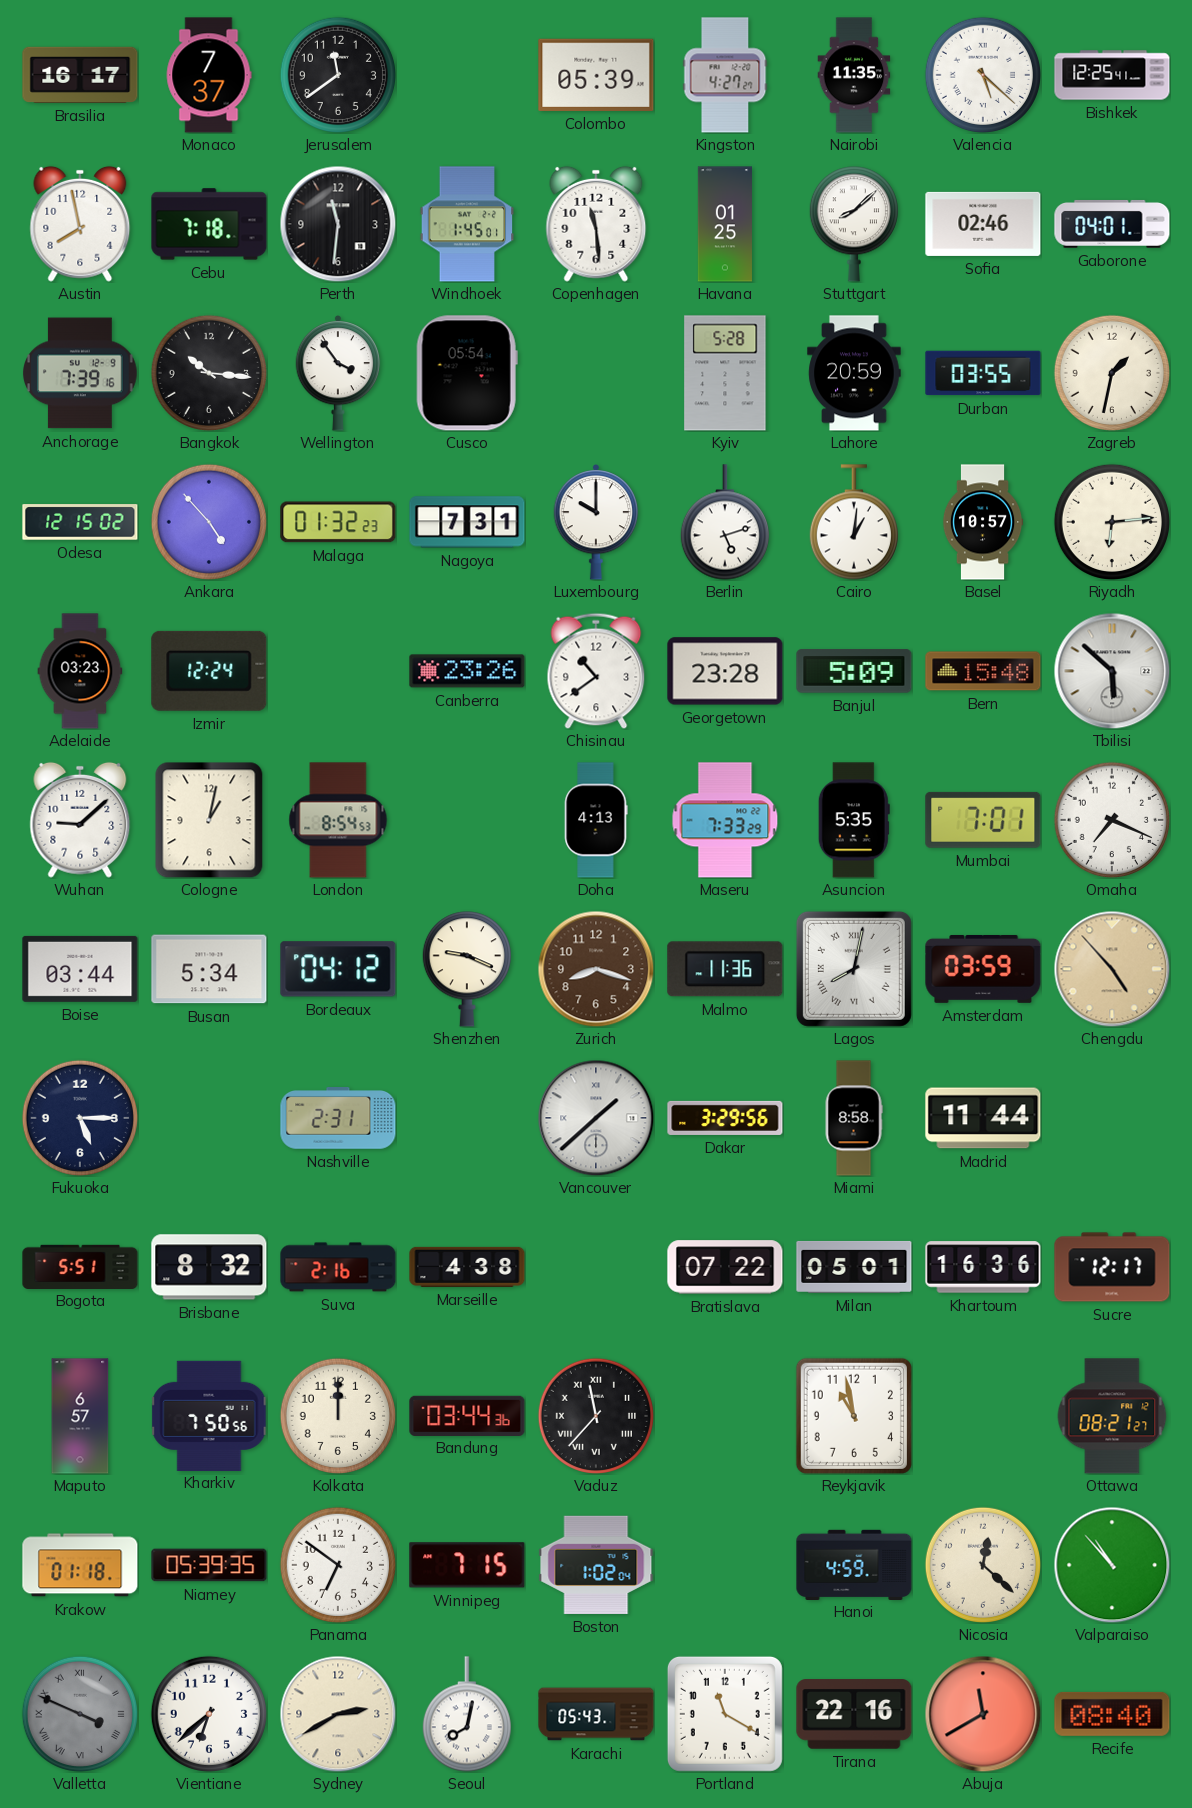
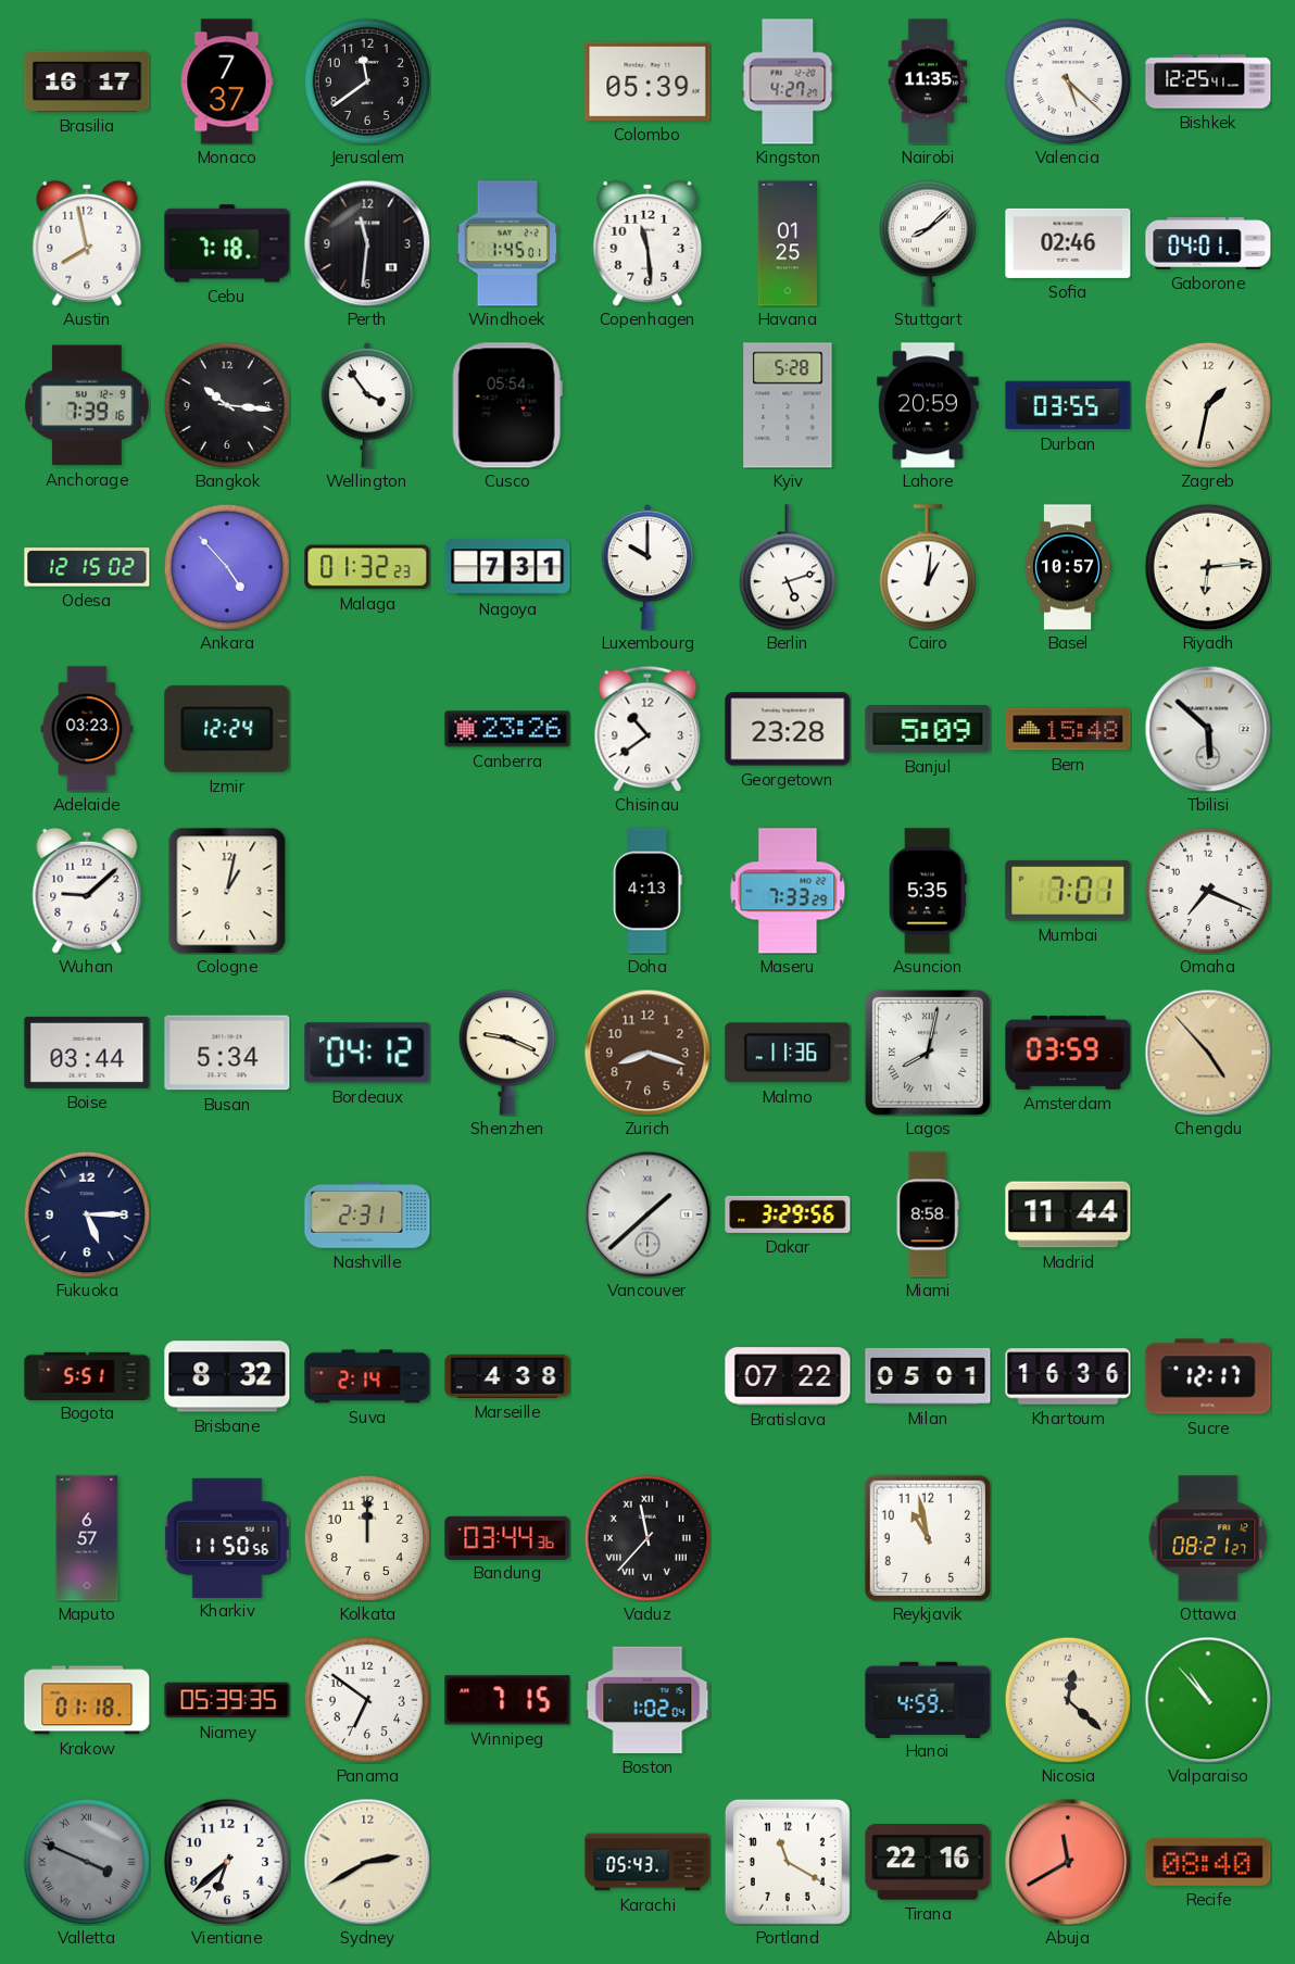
London: 8:54 -> none (338, 820)
Suva: 2:16 -> 2:14 (367, 1376)
Kharkiv: 7:50 -> 11:50 (227, 1537)
Seoul: 8:02 -> none (467, 1714)
